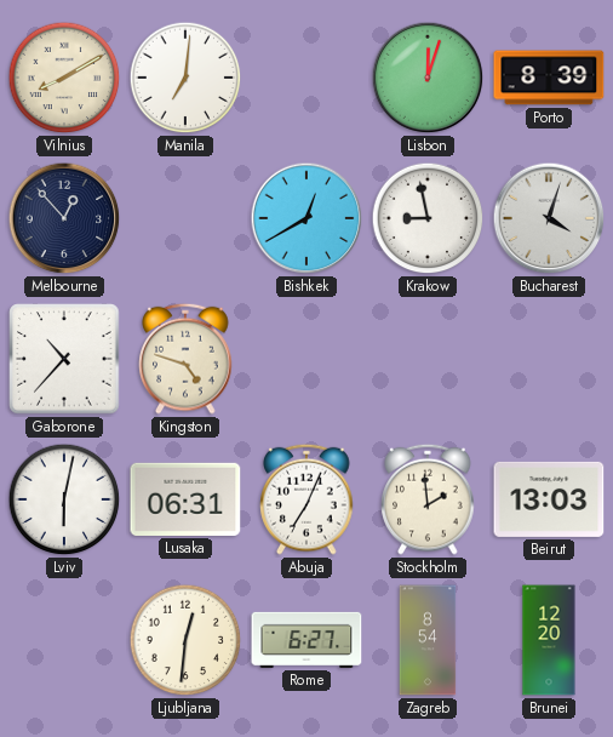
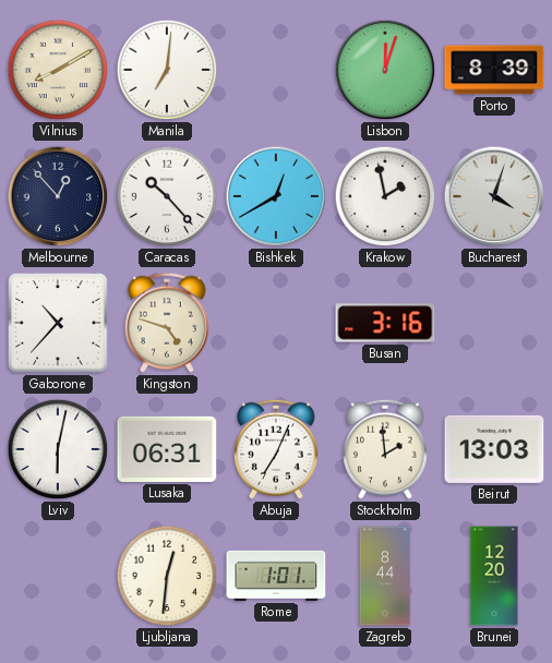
Caracas: none -> 10:23 (167, 196)
Krakow: 8:58 -> 1:58 (385, 196)
Busan: none -> 3:16 (385, 323)
Rome: 6:27 -> 1:01 (276, 576)
Zagreb: 8:54 -> 8:44 (385, 576)
